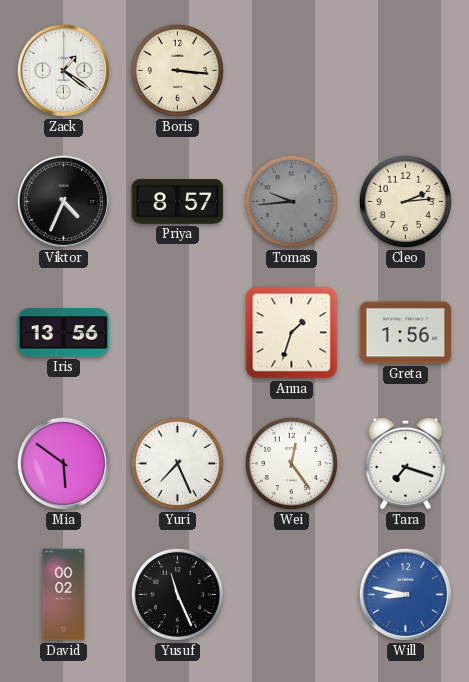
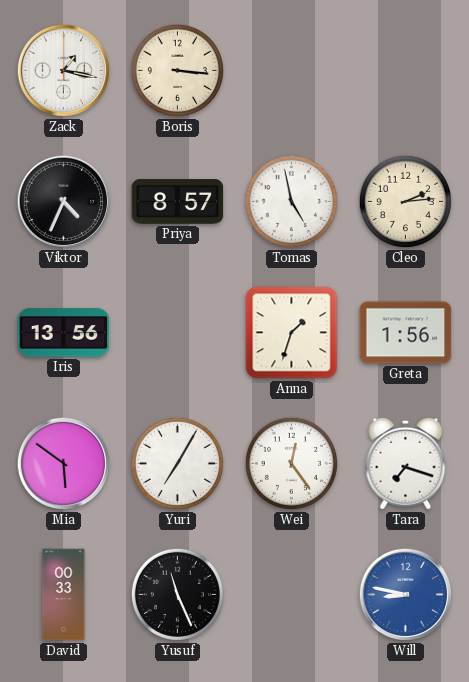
Zack: 1:21 -> 1:17 (63, 70)
Tomas: 9:44 -> 4:58 (291, 201)
Tomas dial: grey -> white (291, 201)
Yuri: 7:26 -> 7:05 (177, 463)
David: 00:02 -> 00:33 (64, 595)
